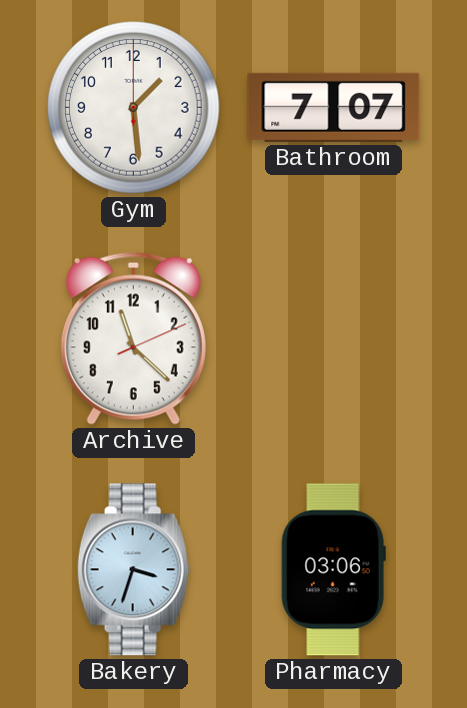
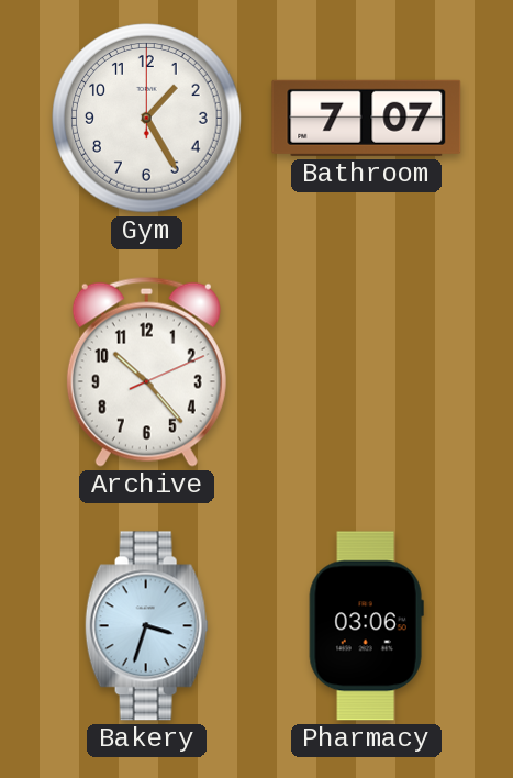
Gym: 1:29 -> 1:25 (147, 119)
Archive: 11:22 -> 10:23 (146, 371)
